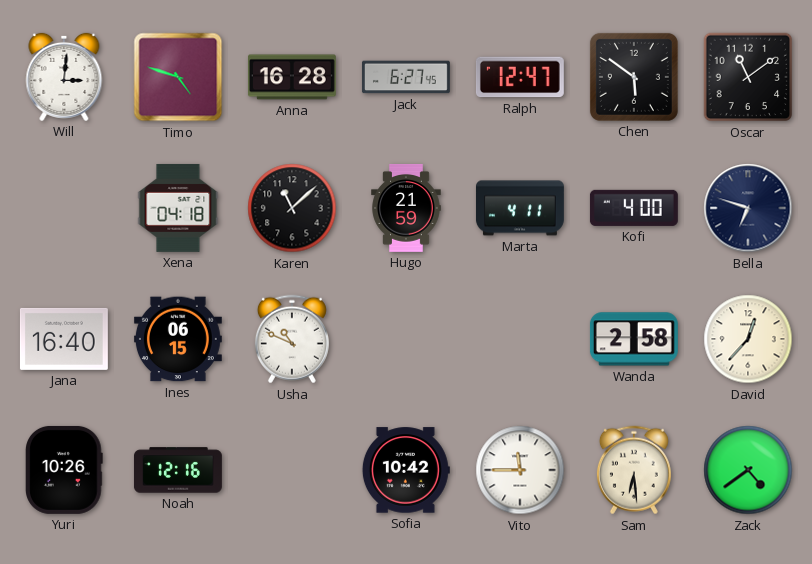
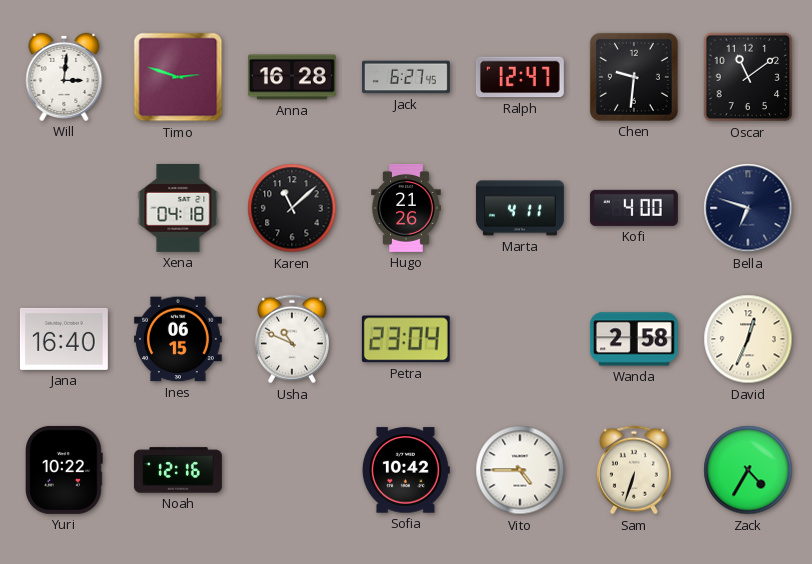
Timo: 4:48 -> 2:48 (178, 77)
Chen: 5:51 -> 9:31 (634, 77)
Hugo: 21:59 -> 21:26 (406, 208)
Petra: none -> 23:04 (406, 339)
David: 12:37 -> 12:34 (748, 339)
Yuri: 10:26 -> 10:22 (65, 470)
Vito: 11:45 -> 4:45 (520, 470)
Sam: 6:29 -> 6:33 (634, 470)
Zack: 4:39 -> 4:35 (748, 470)
